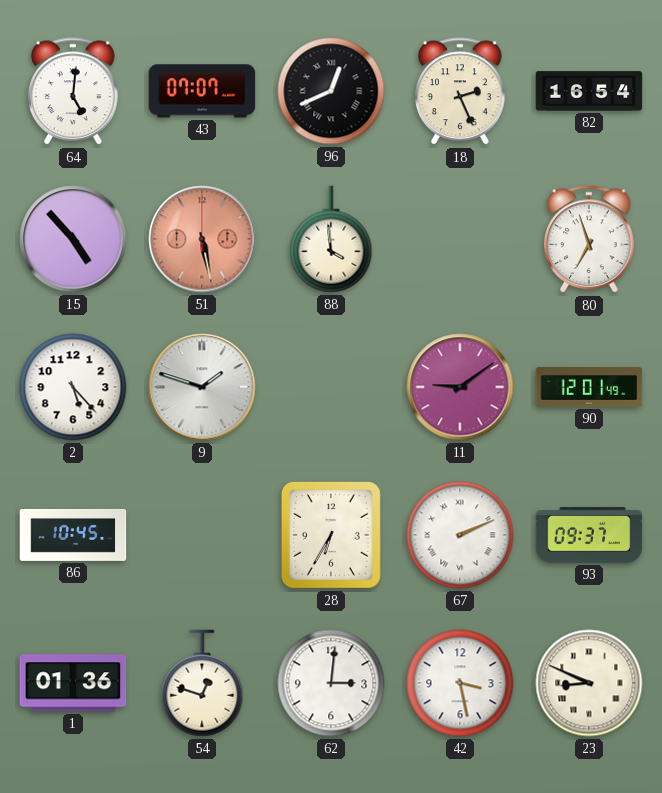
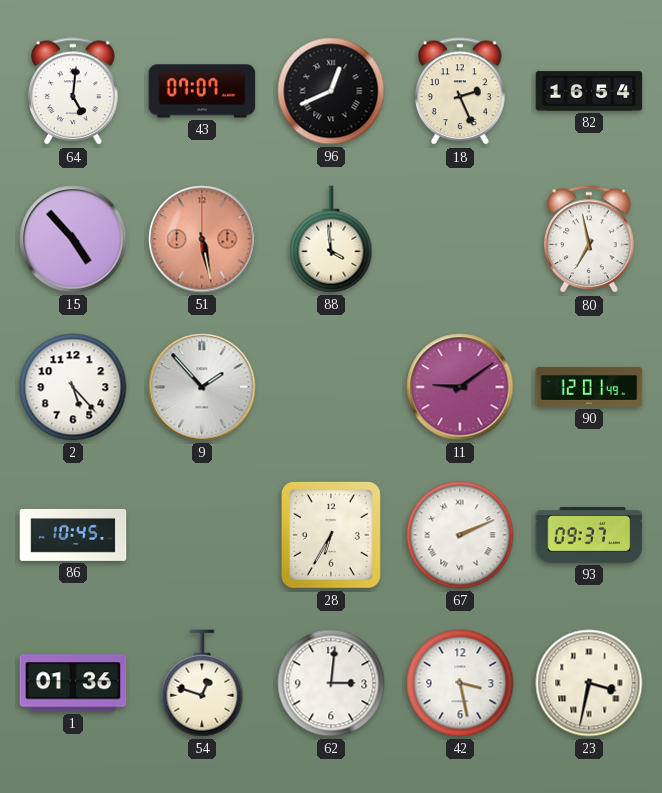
80: 6:57 -> 6:58 (589, 240)
9: 1:48 -> 1:53 (202, 387)
23: 8:49 -> 3:32 (589, 683)
